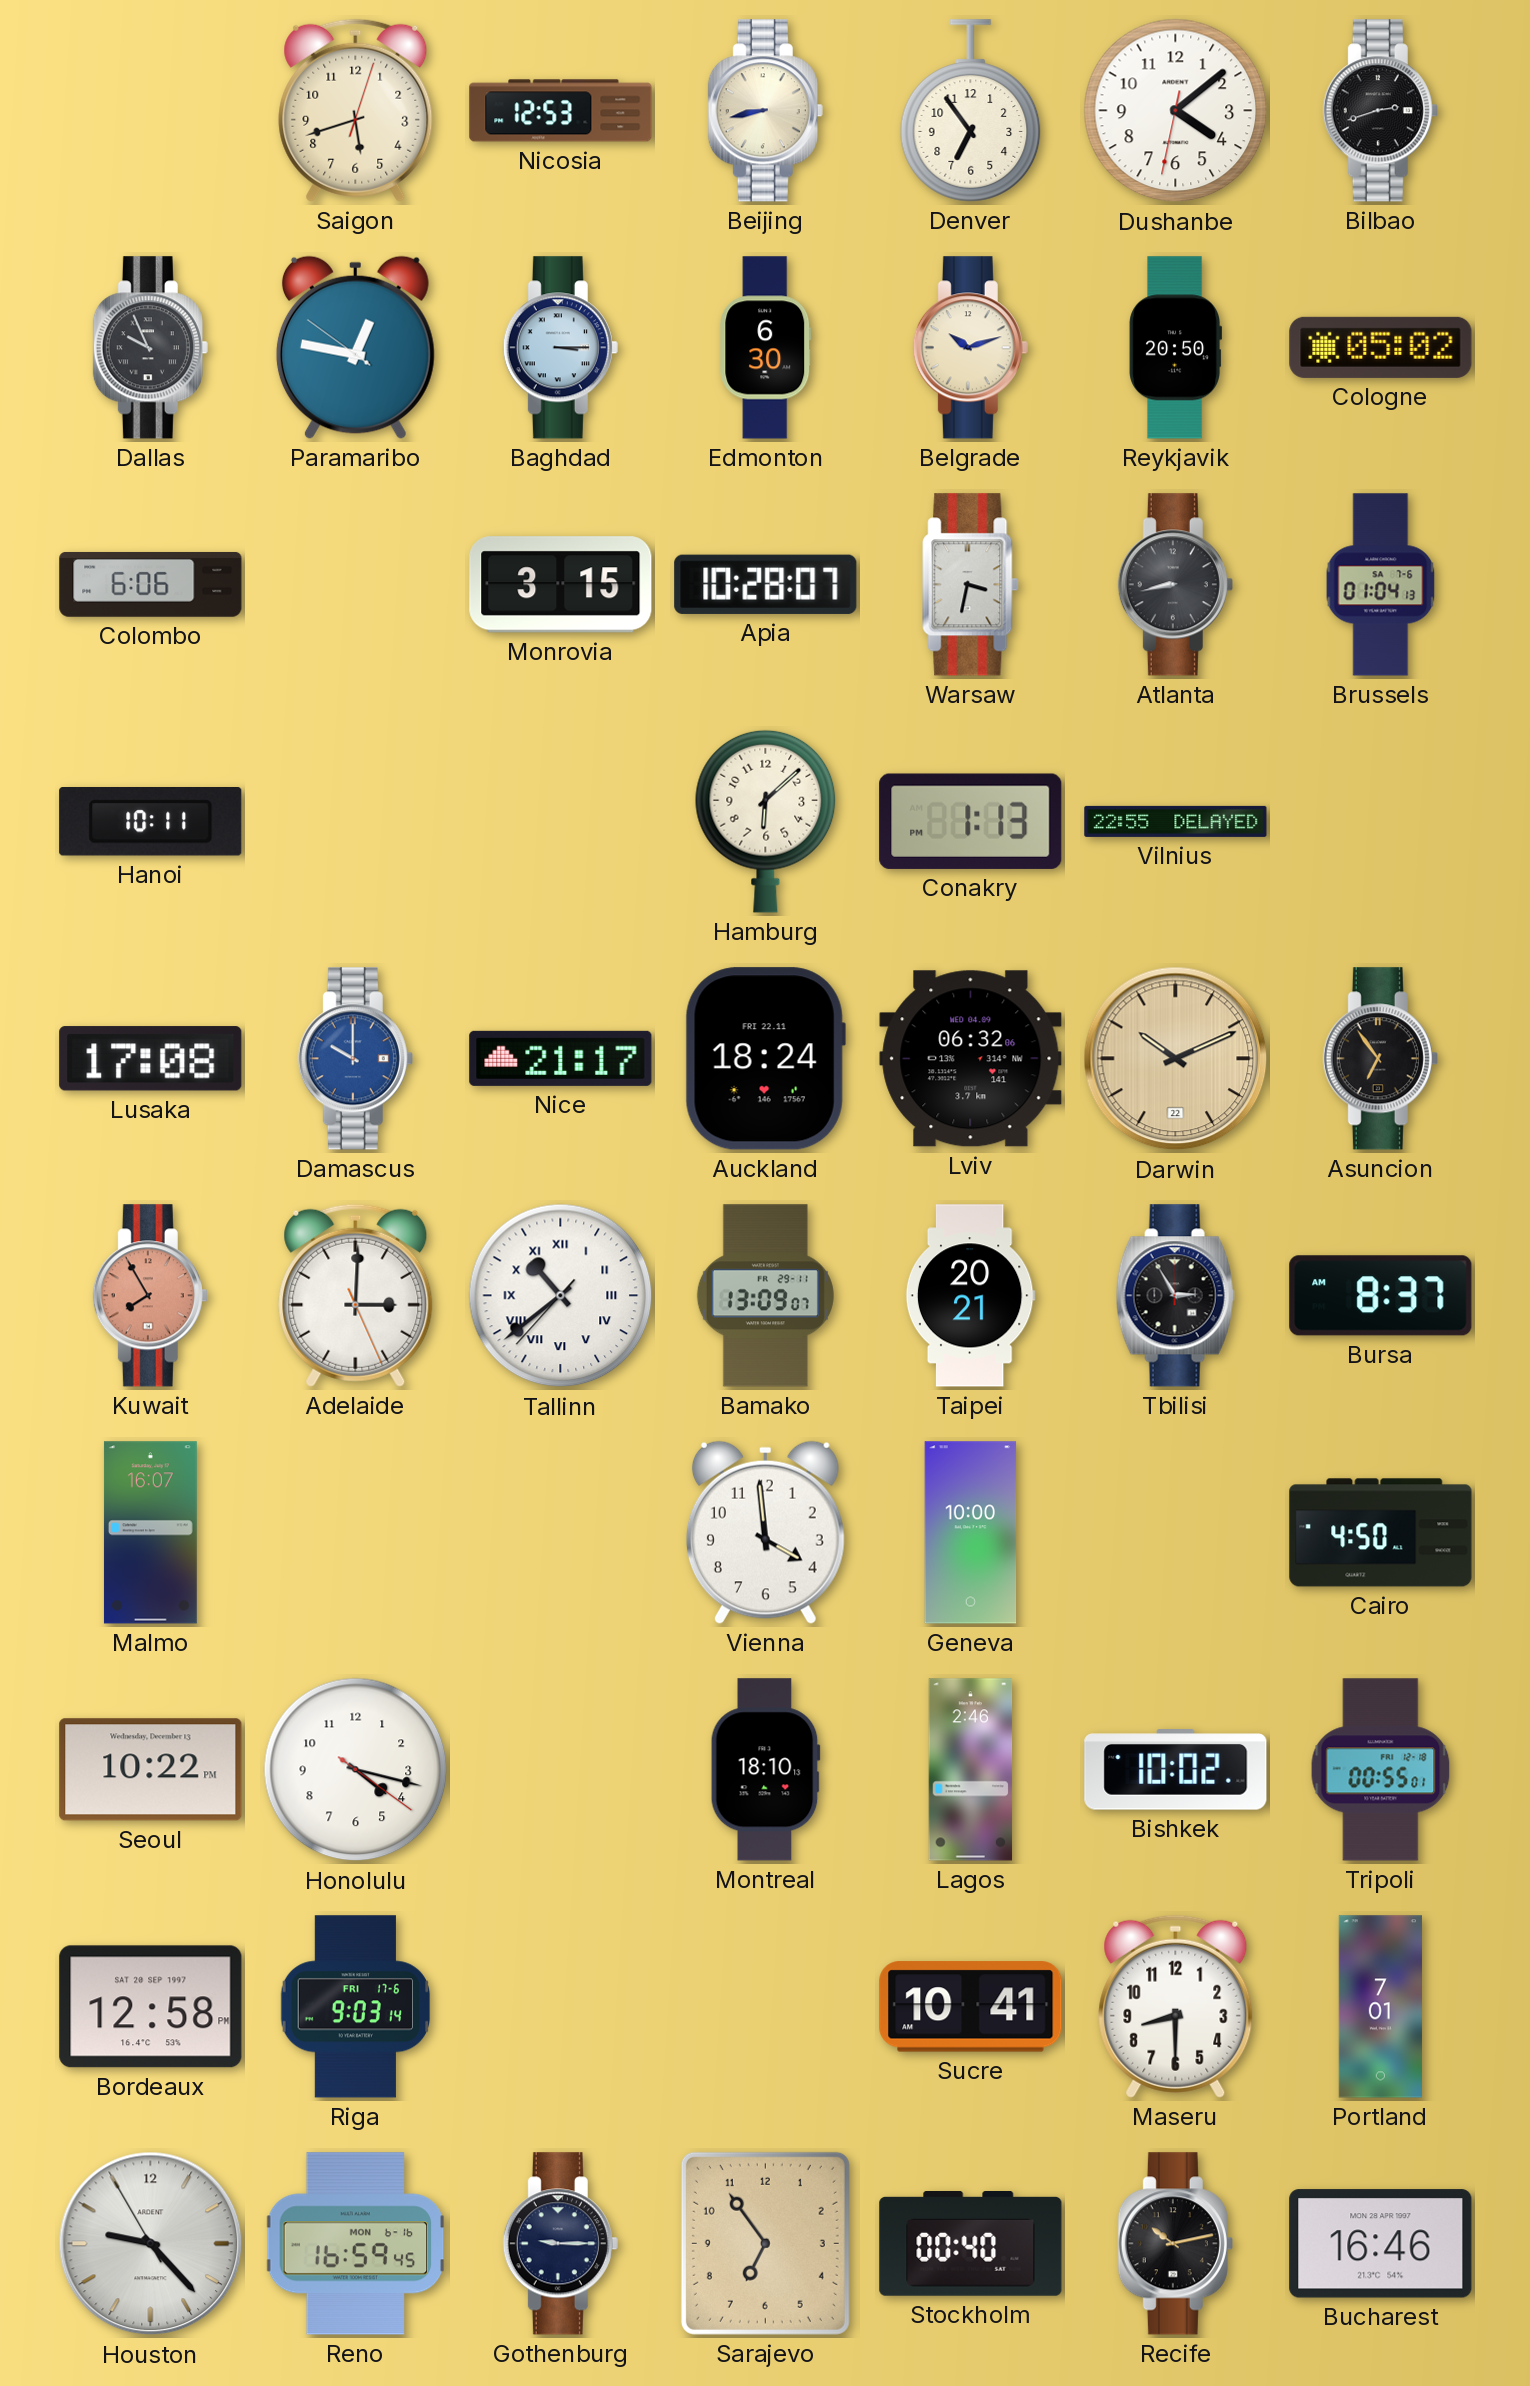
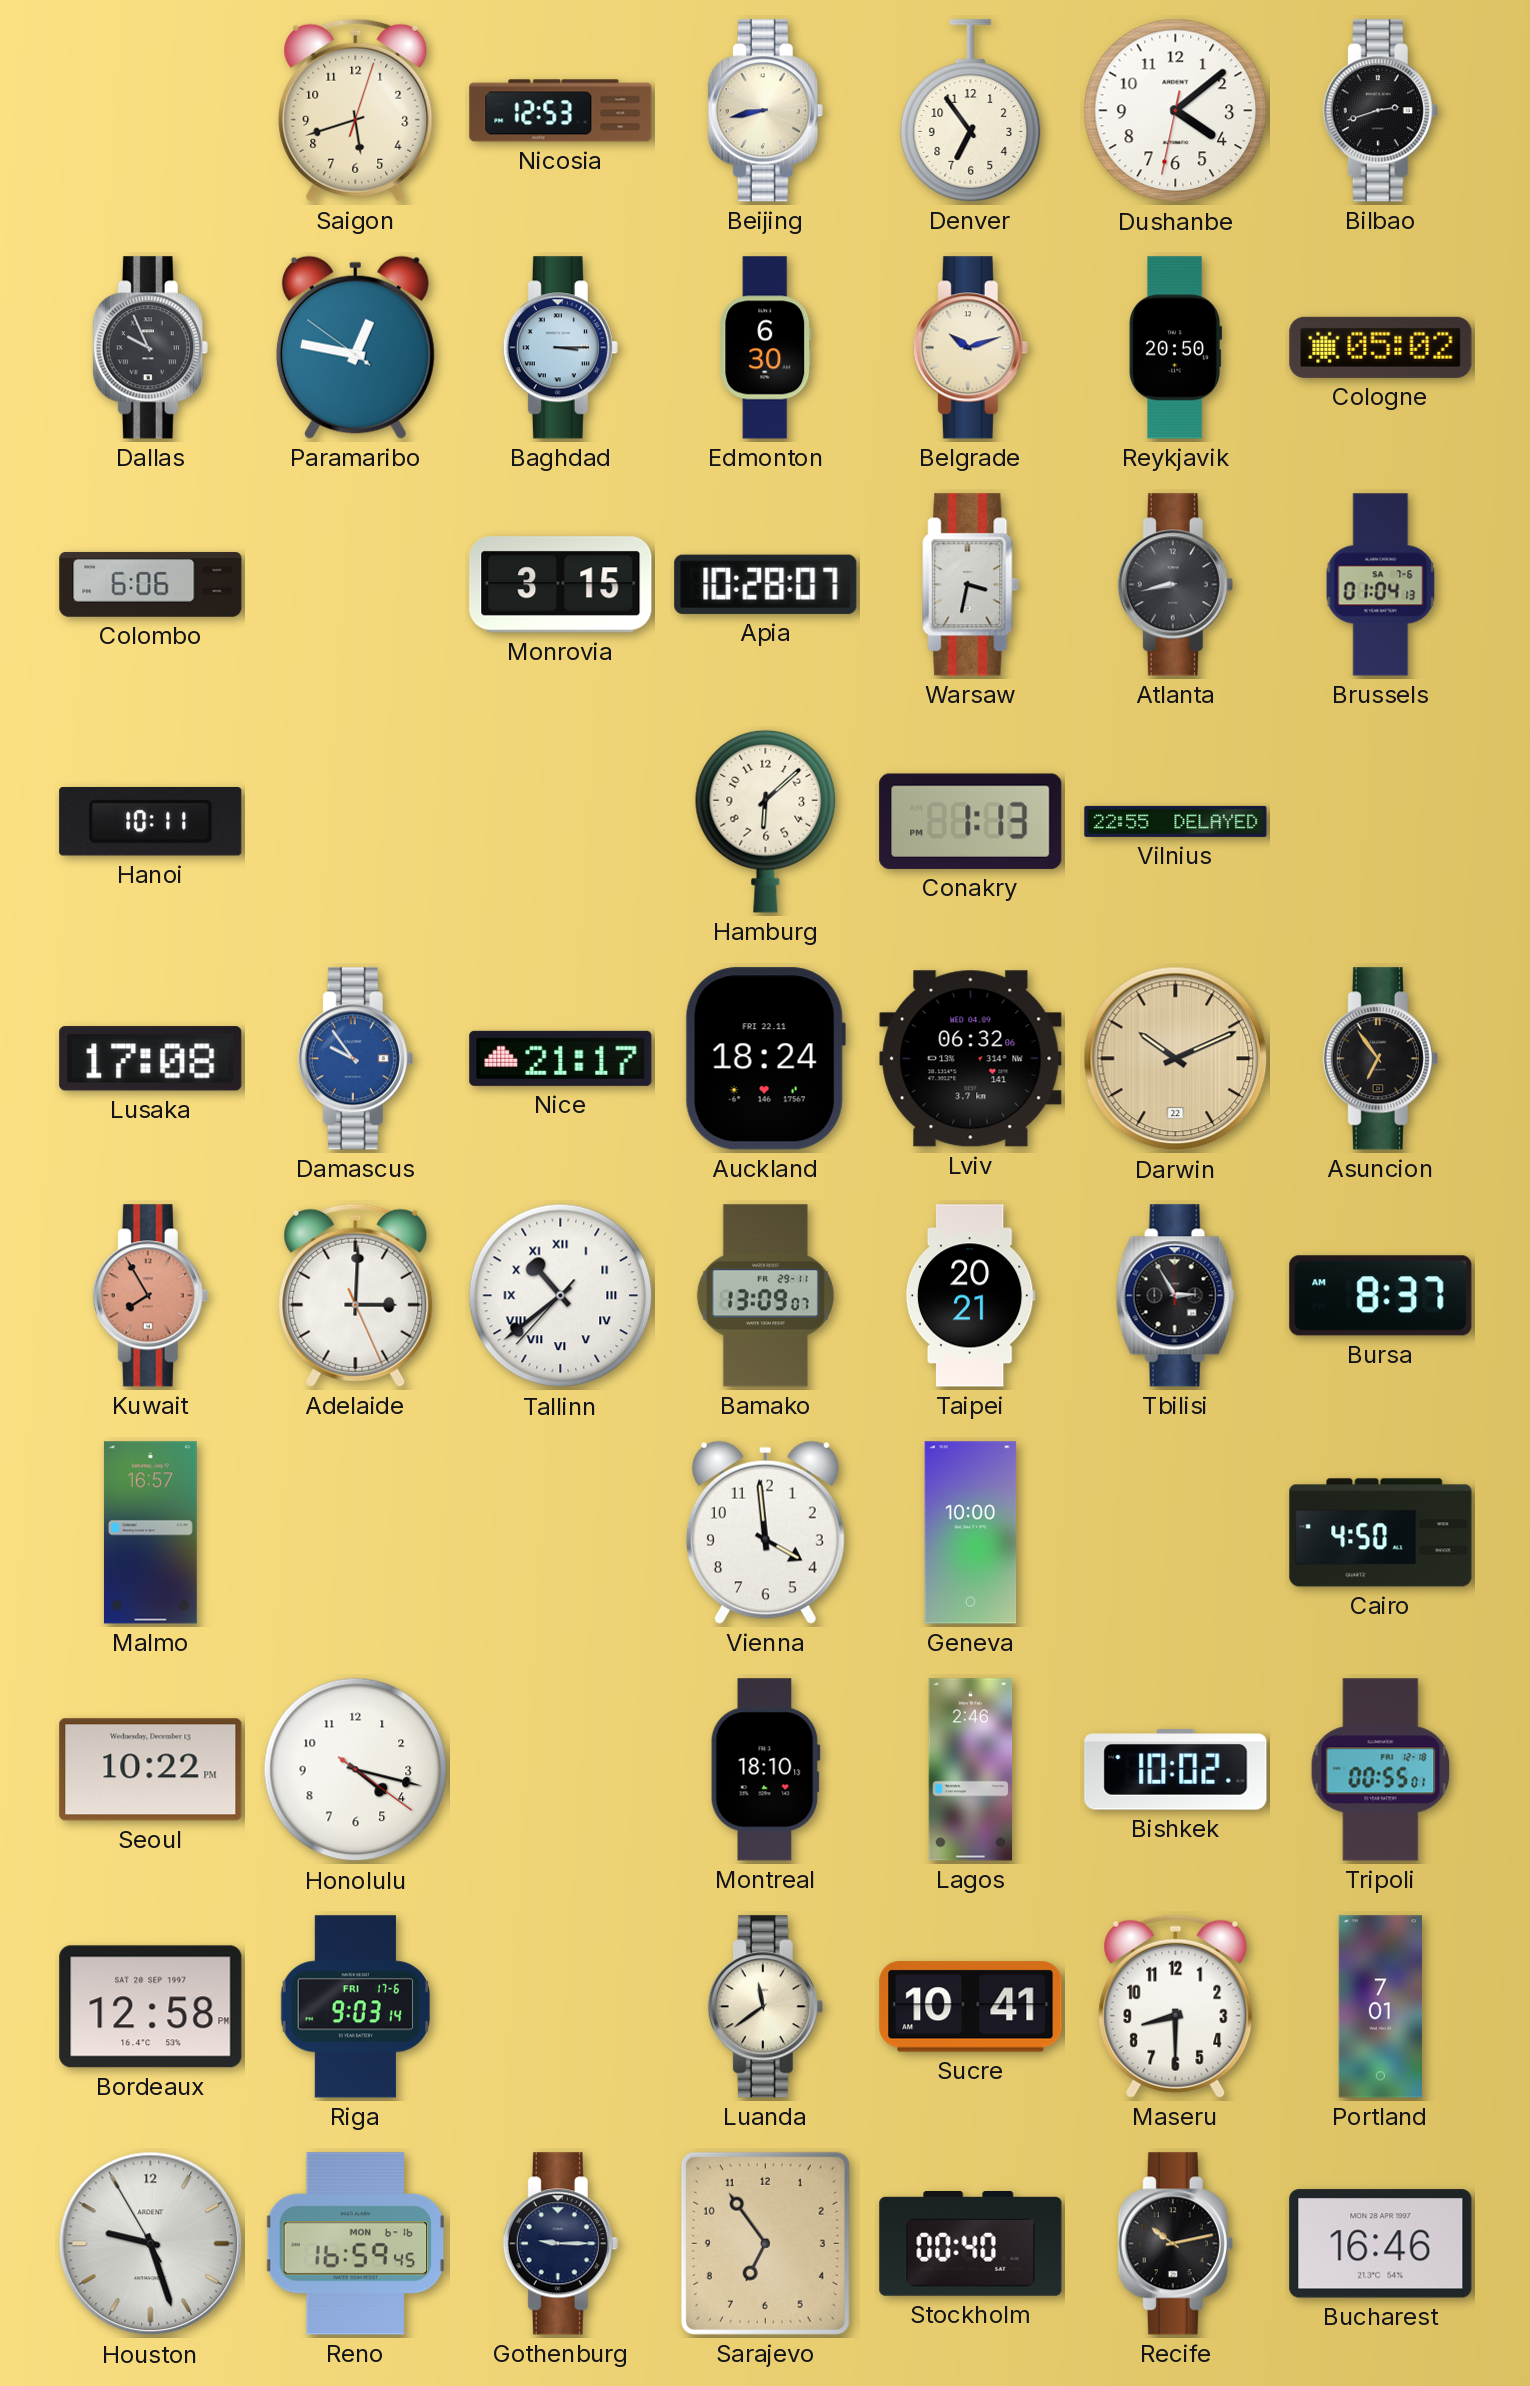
Damascus: 10:00 -> 9:54 (355, 1059)
Malmo: 16:07 -> 16:57 (150, 1533)
Luanda: none -> 11:39 (765, 2007)
Houston: 9:22 -> 9:26 (151, 2244)
